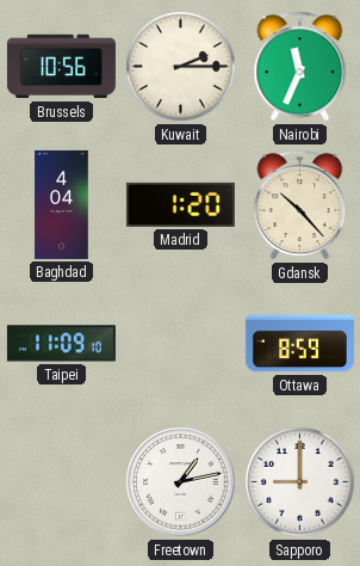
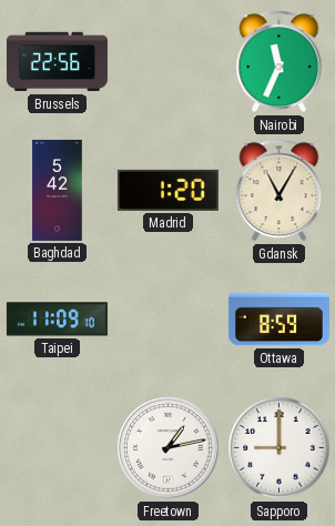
Brussels: 10:56 -> 22:56 (57, 62)
Kuwait: 2:15 -> none (181, 67)
Baghdad: 4:04 -> 5:42 (58, 190)
Gdansk: 10:23 -> 11:05 (280, 191)
